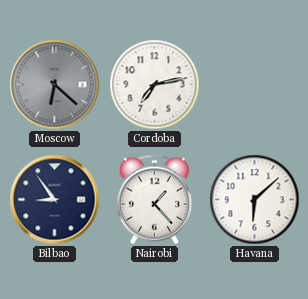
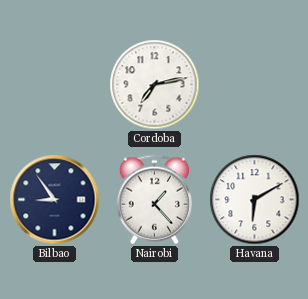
Moscow: 6:22 -> none (55, 85)
Havana: 6:08 -> 6:10 (255, 200)
